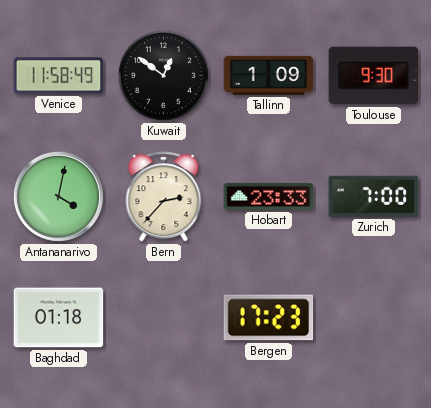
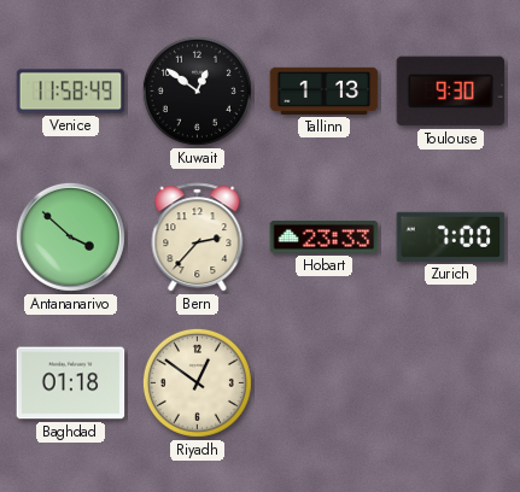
Tallinn: 1:09 -> 1:13 (325, 90)
Antananarivo: 4:02 -> 3:52 (70, 236)
Riyadh: none -> 12:51 (197, 382)
Bergen: 17:23 -> none (269, 318)
